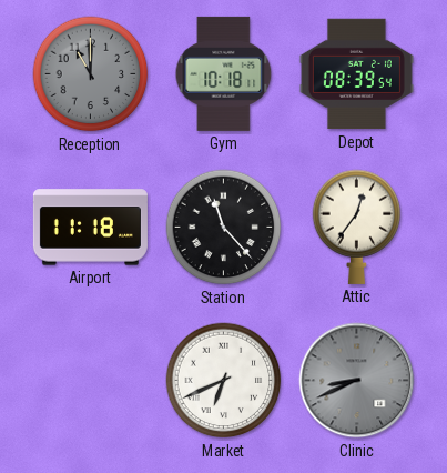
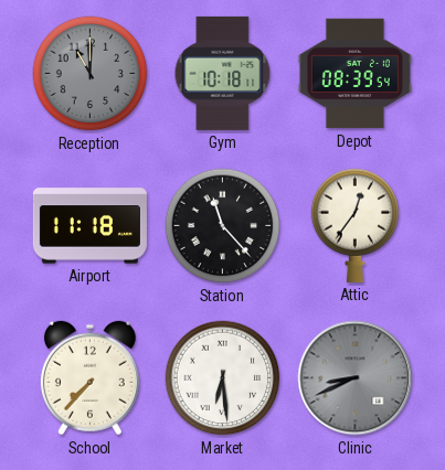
School: none -> 7:37 (89, 378)
Market: 6:41 -> 6:29 (223, 378)
